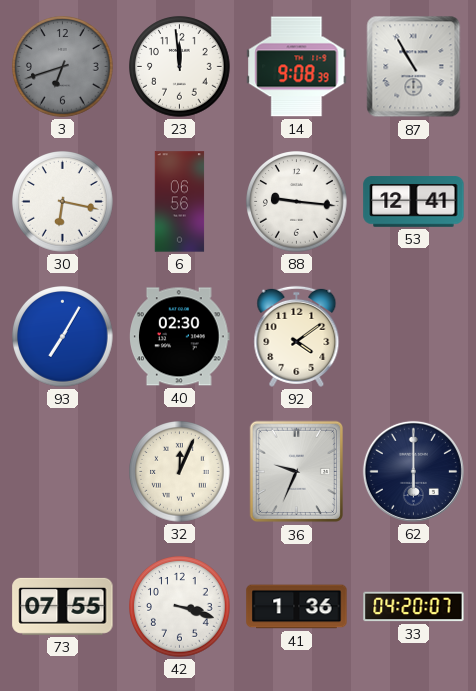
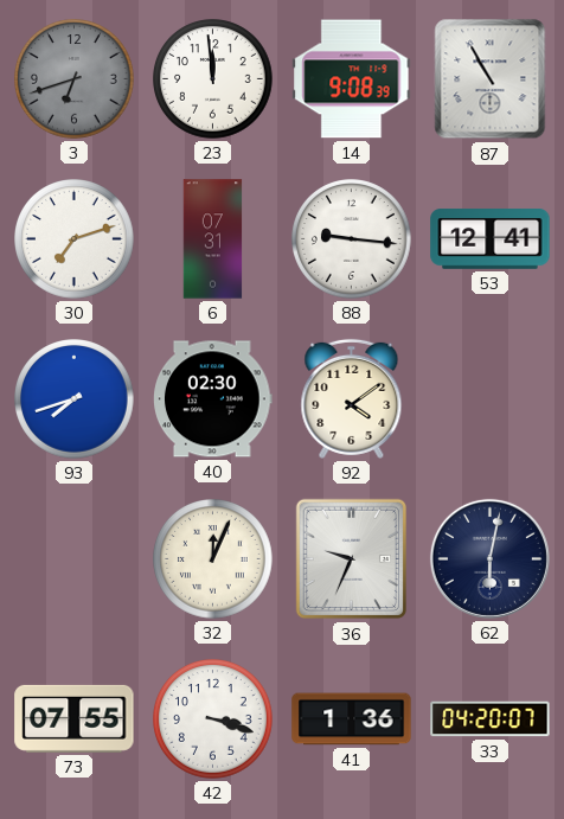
30: 6:17 -> 7:12 (75, 239)
6: 06:56 -> 07:31 (213, 239)
93: 7:05 -> 7:42 (75, 399)
62: 6:00 -> 6:02 (489, 558)
